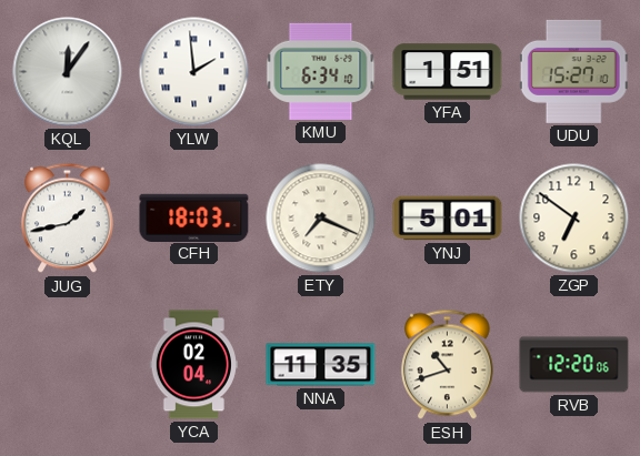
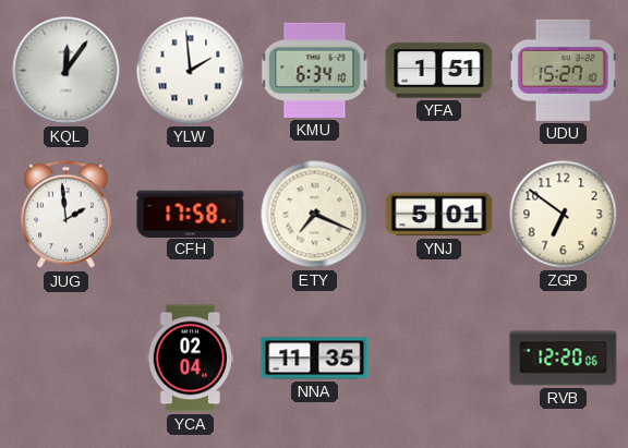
JUG: 1:43 -> 1:59 (67, 215)
CFH: 18:03 -> 17:58 (191, 214)
ESH: 10:42 -> none (448, 365)
